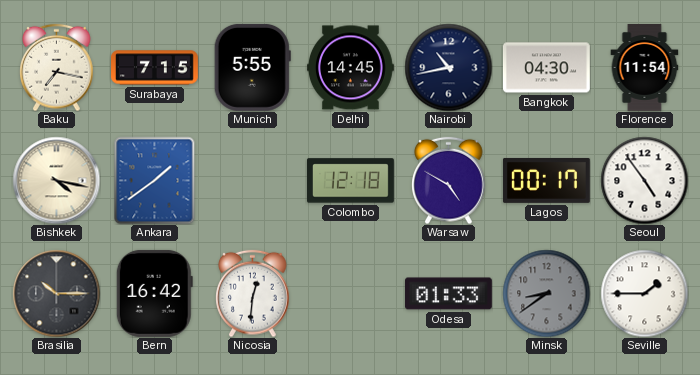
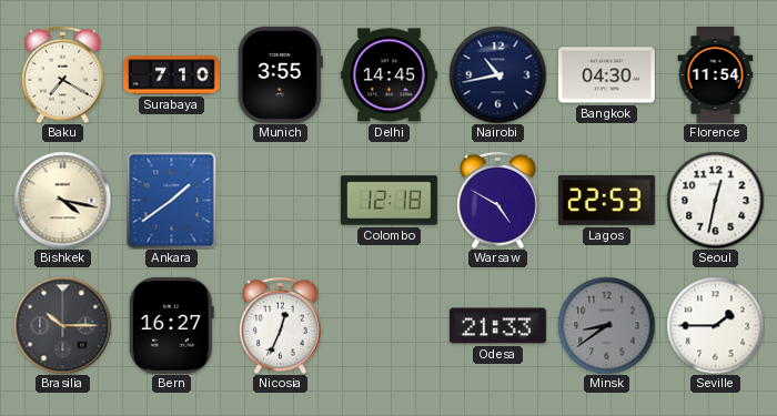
Baku: 7:17 -> 7:20 (63, 74)
Surabaya: 7:15 -> 7:10 (172, 75)
Munich: 5:55 -> 3:55 (280, 74)
Lagos: 00:17 -> 22:53 (606, 200)
Seoul: 4:54 -> 12:32 (715, 200)
Bern: 16:42 -> 16:27 (171, 325)
Nicosia: 12:31 -> 12:34 (281, 325)
Odesa: 01:33 -> 21:33 (497, 326)
